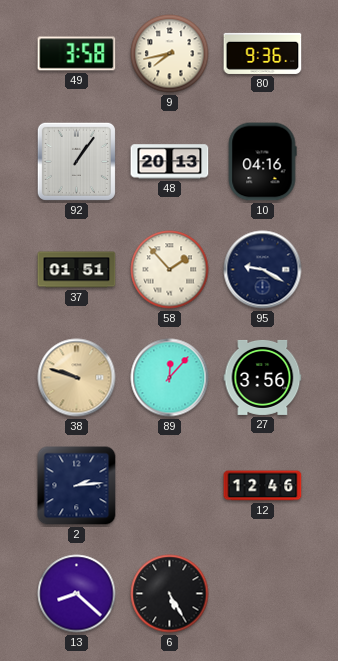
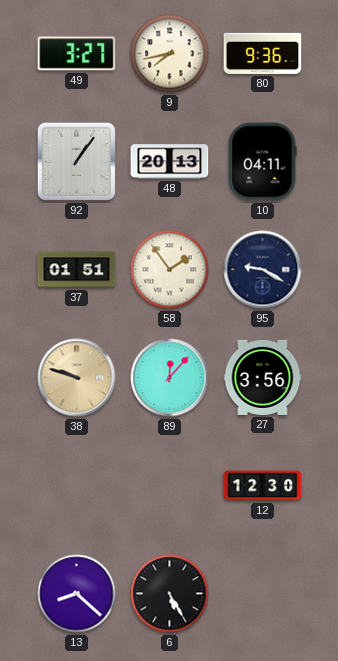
49: 3:58 -> 3:27 (77, 54)
10: 04:16 -> 04:11 (262, 162)
58: 1:53 -> 1:54 (170, 270)
2: 2:14 -> none (77, 486)
12: 12:46 -> 12:30 (263, 486)
